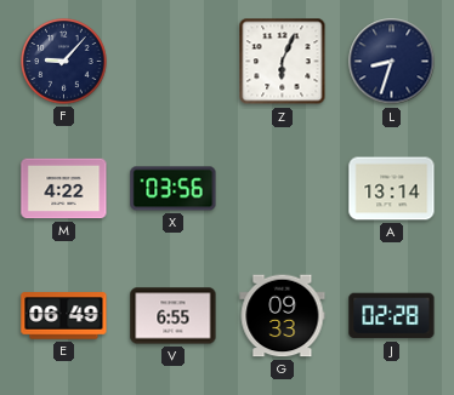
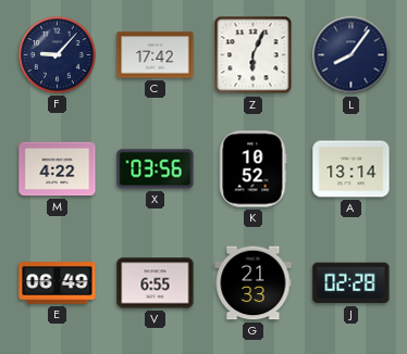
C: none -> 17:42 (156, 55)
L: 8:33 -> 8:06 (351, 55)
K: none -> 10:52 (252, 169)
G: 09:33 -> 21:33 (254, 283)
